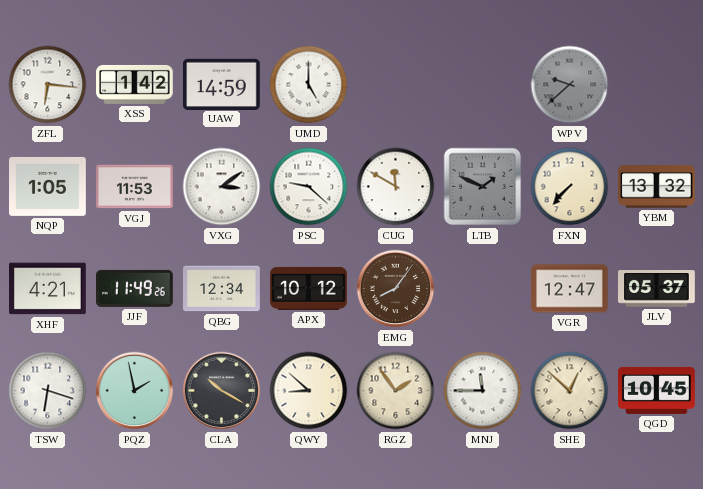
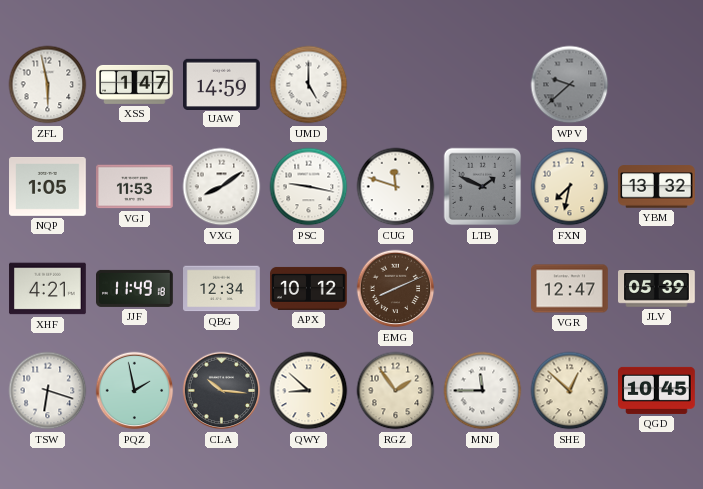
ZFL: 6:16 -> 5:58 (48, 85)
XSS: 1:42 -> 1:47 (135, 84)
VXG: 3:09 -> 8:09 (222, 187)
PSC: 9:22 -> 9:17 (309, 187)
CUG: 11:50 -> 11:48 (396, 187)
FXN: 7:37 -> 7:32 (570, 187)
JJF: 11:49:26 -> 11:49:18 (135, 288)
EMG: 8:06 -> 8:11 (396, 289)
JLV: 05:37 -> 05:39 (657, 289)
CLA: 10:20 -> 10:16 (222, 391)
